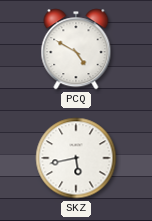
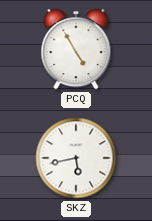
PCQ: 4:50 -> 4:55 (76, 49)
